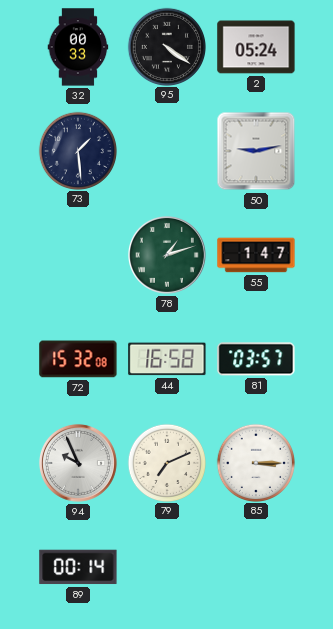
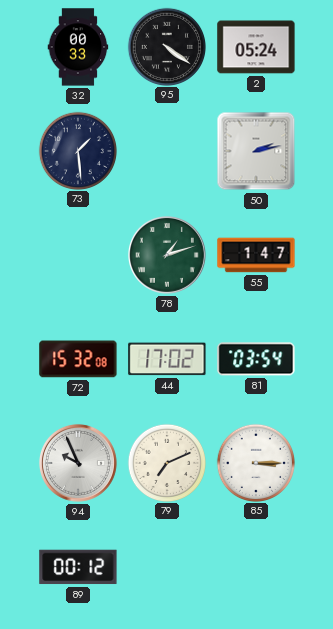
50: 9:13 -> 2:13 (256, 151)
44: 16:58 -> 17:02 (167, 359)
81: 03:57 -> 03:54 (256, 359)
89: 00:14 -> 00:12 (78, 567)
